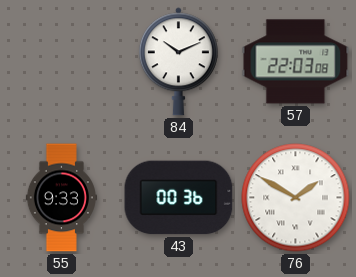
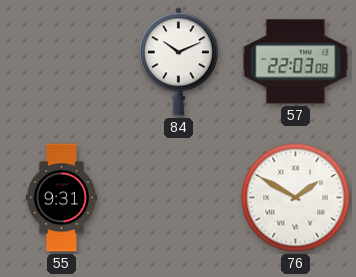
55: 9:33 -> 9:31 (61, 198)
43: 00:36 -> none (179, 198)
